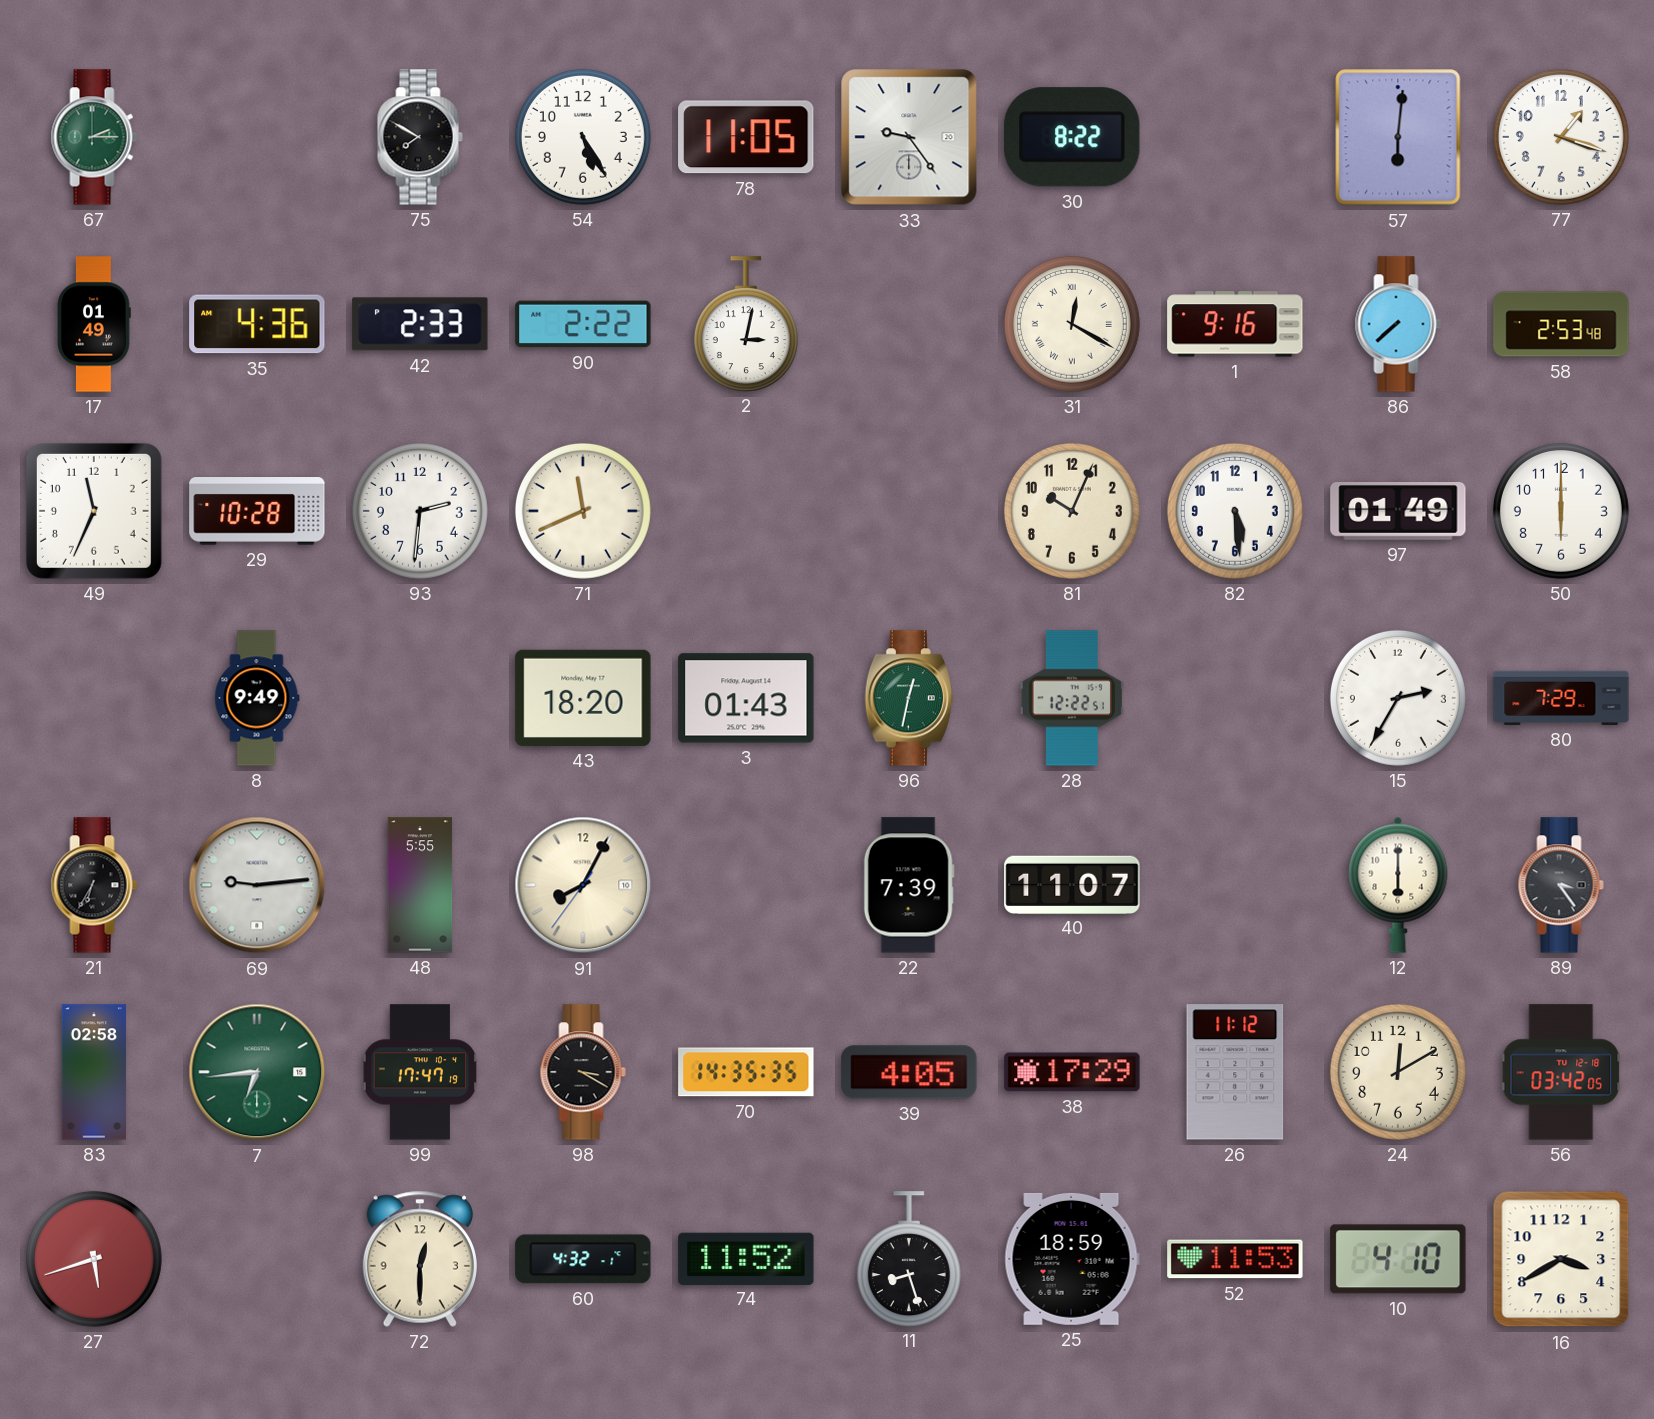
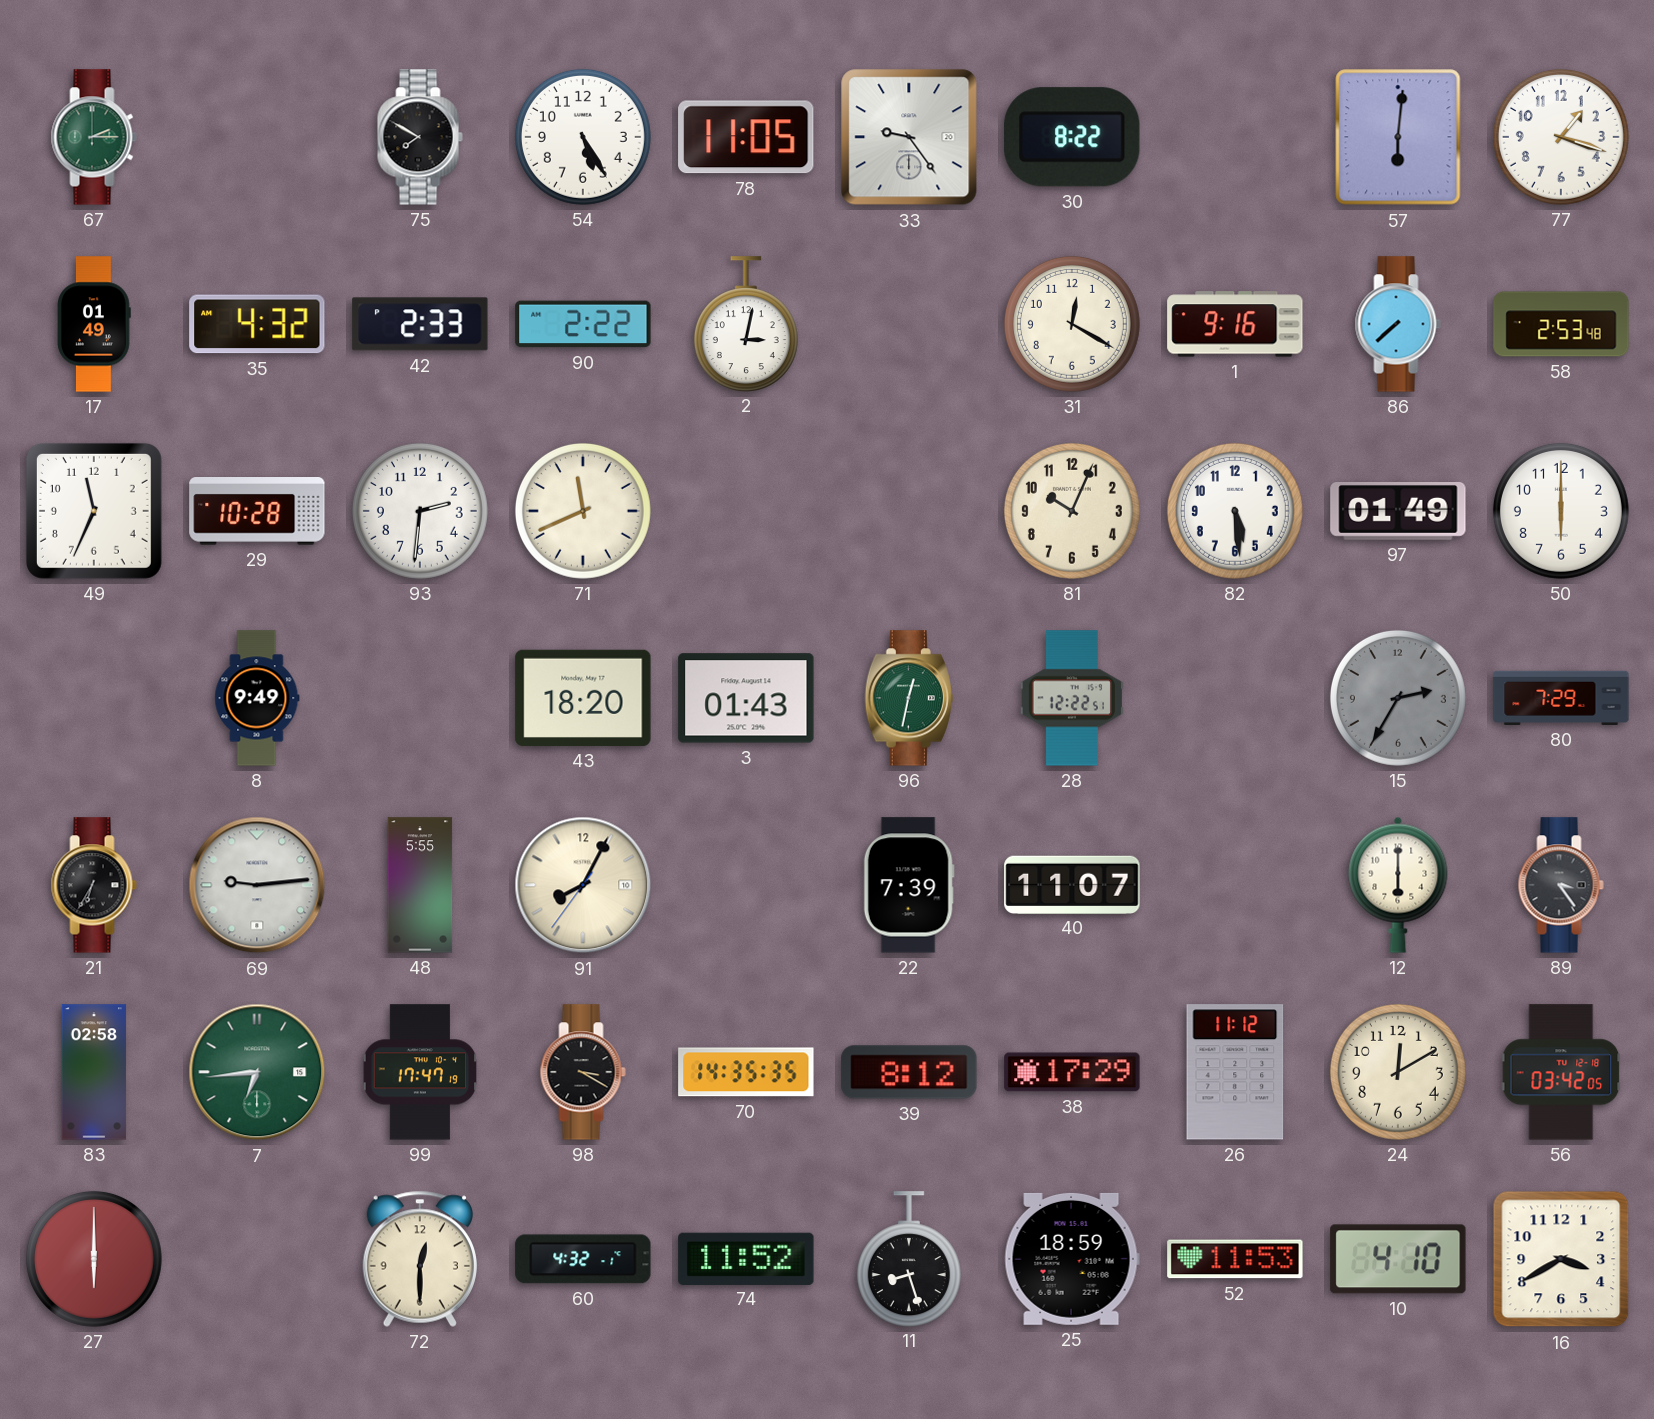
35: 4:36 -> 4:32 (257, 324)
31 numerals: Roman -> Arabic (1072, 324)
15 dial: white -> grey (1398, 698)
39: 4:05 -> 8:12 (909, 1072)
27: 5:42 -> 6:00 (94, 1259)
